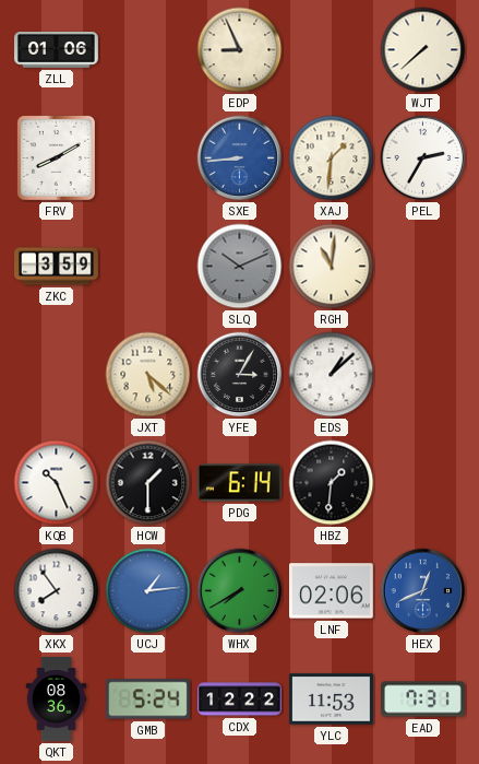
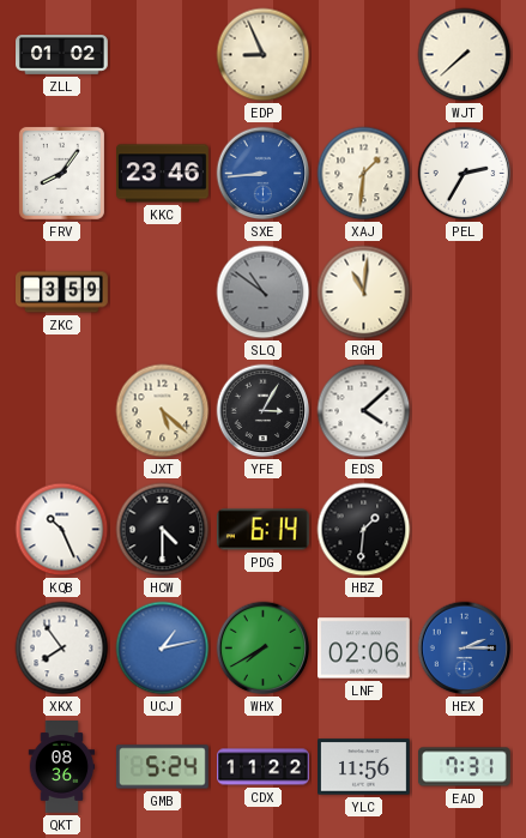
ZLL: 01:06 -> 01:02 (62, 55)
FRV: 8:10 -> 8:06 (61, 173)
KKC: none -> 23:46 (163, 174)
SLQ: 10:11 -> 10:51 (264, 293)
EDS: 1:08 -> 4:08 (364, 411)
HCW: 1:30 -> 4:30 (163, 530)
UCJ: 1:14 -> 1:13 (163, 649)
HEX: 12:41 -> 2:15 (465, 649)
CDX: 12:22 -> 11:22 (264, 767)
YLC: 11:53 -> 11:56 (364, 767)
